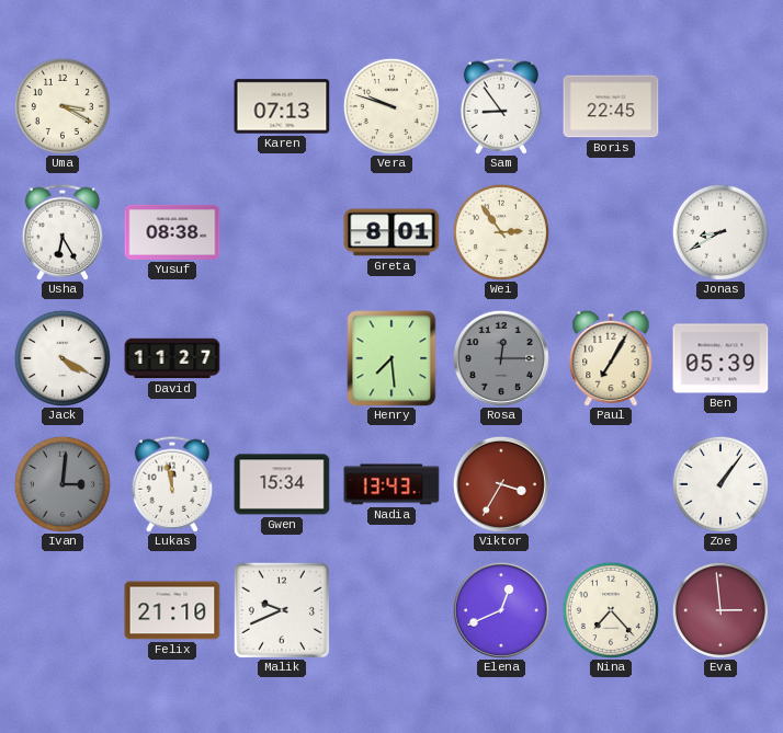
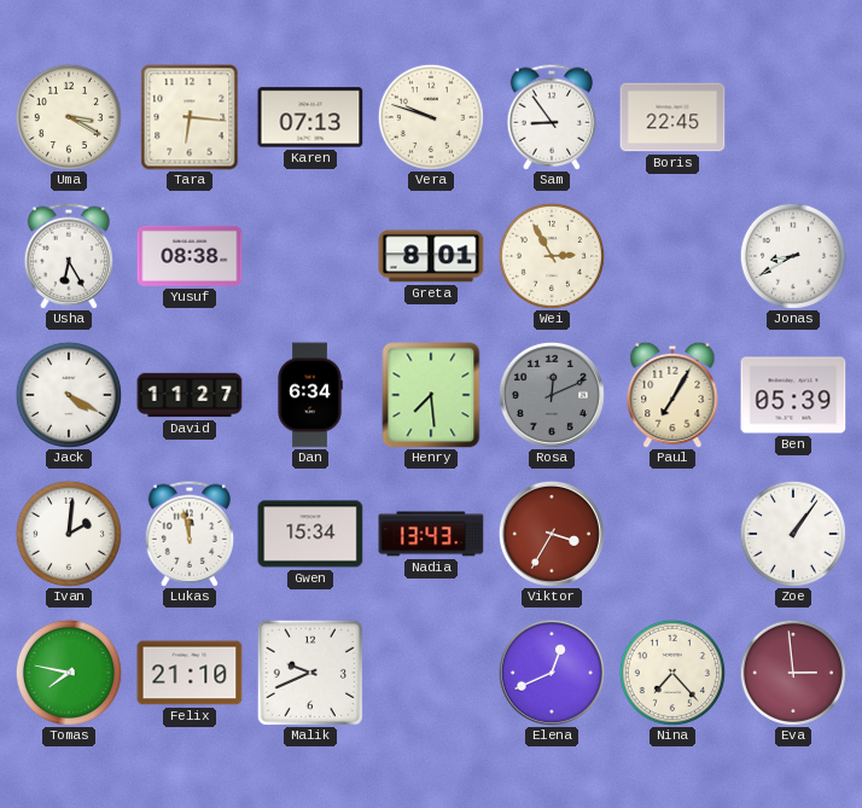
Tara: none -> 6:16 (190, 117)
Wei: 2:54 -> 2:55 (552, 256)
Dan: none -> 6:34 (310, 395)
Rosa: 12:15 -> 12:11 (552, 395)
Ivan: 3:01 -> 2:01 (69, 534)
Ivan dial: grey -> white (69, 534)
Tomas: none -> 7:47 (69, 673)
